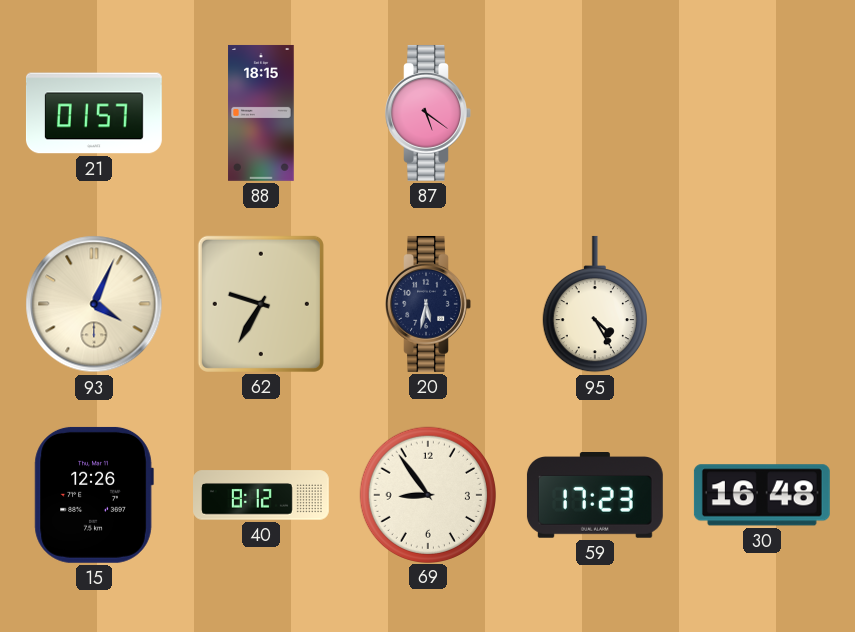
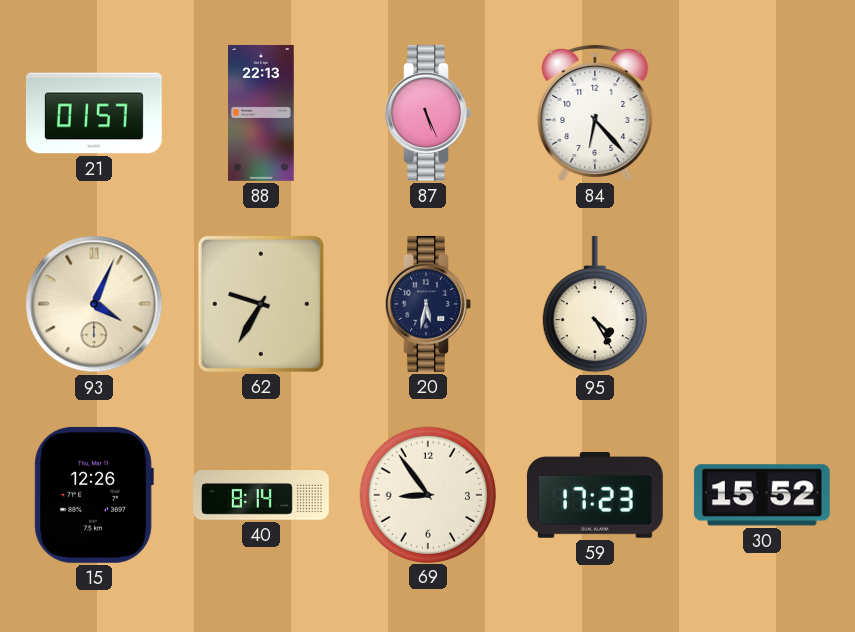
88: 18:15 -> 22:13 (261, 113)
87: 5:21 -> 5:26 (428, 113)
84: none -> 6:23 (595, 112)
40: 8:12 -> 8:14 (262, 495)
30: 16:48 -> 15:52 (762, 495)
